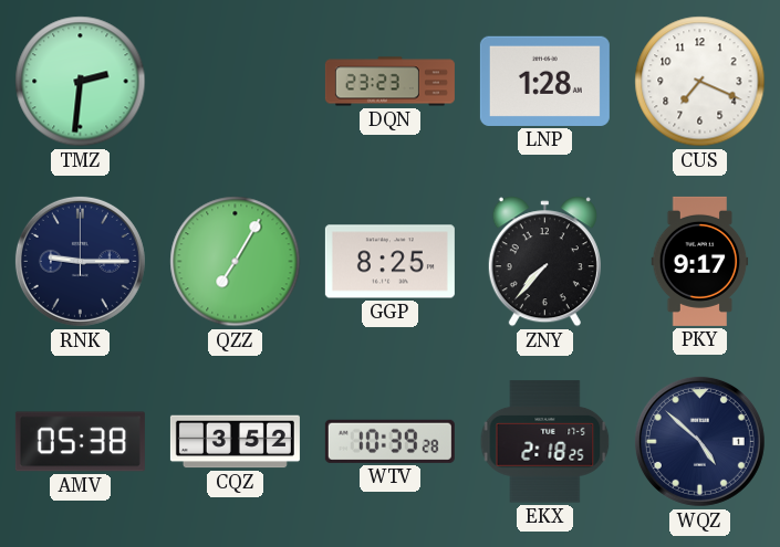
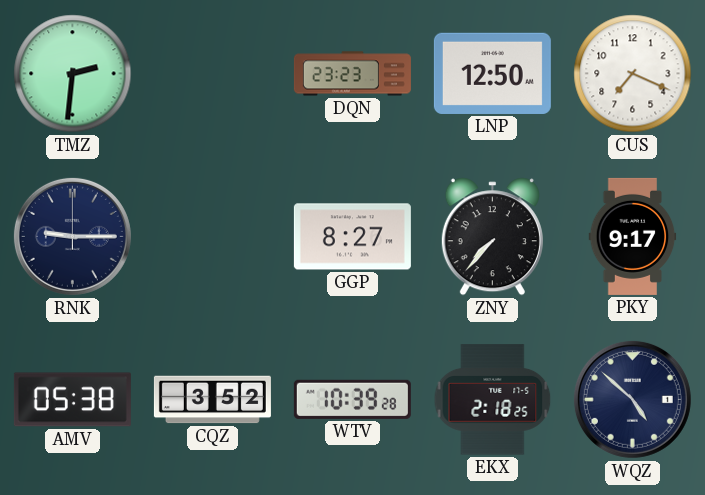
LNP: 1:28 -> 12:50 (492, 73)
QZZ: 7:05 -> none (236, 262)
GGP: 8:25 -> 8:27 (352, 237)
